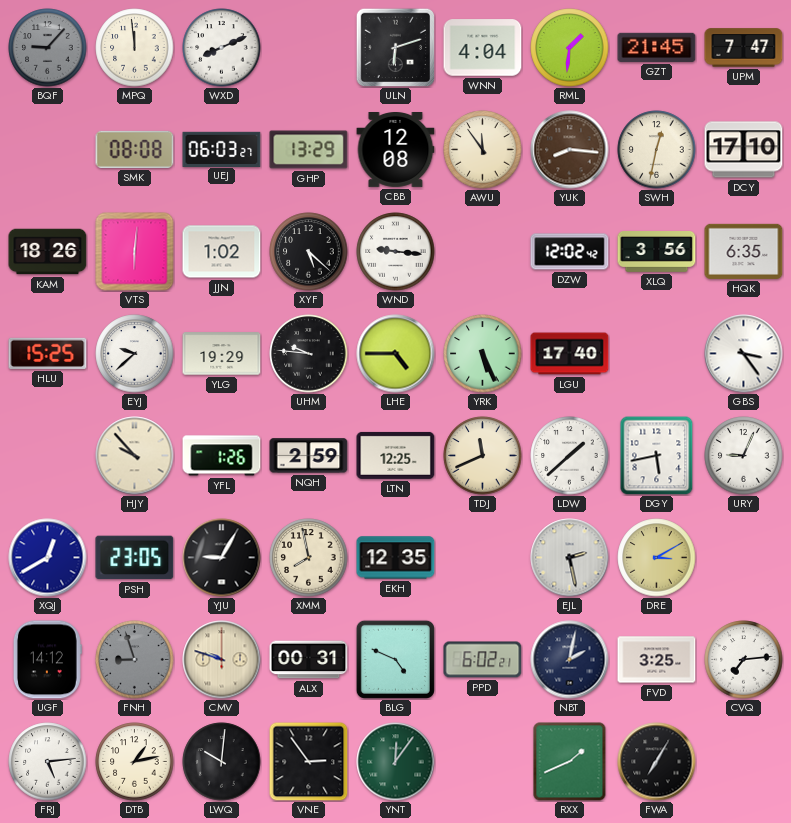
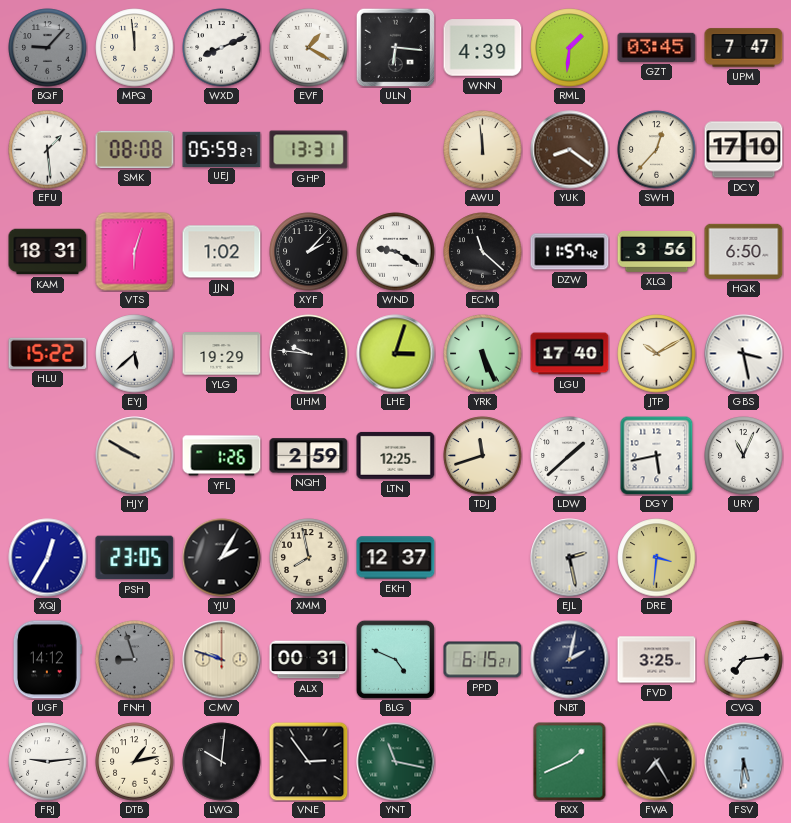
EVF: none -> 1:20 (309, 48)
ULN: 6:12 -> 6:16 (395, 47)
WNN: 4:04 -> 4:39 (483, 48)
GZT: 21:45 -> 03:45 (657, 47)
EFU: none -> 1:29 (48, 150)
UEJ: 06:03 -> 05:59 (222, 149)
GHP: 13:29 -> 13:31 (309, 150)
CBB: 12:08 -> none (396, 150)
AWU: 11:54 -> 11:59 (483, 150)
YUK: 8:16 -> 8:21 (570, 150)
SWH: 12:32 -> 12:37 (657, 150)
KAM: 18:26 -> 18:31 (48, 252)
VTS: 6:01 -> 6:03 (135, 252)
XYF: 5:22 -> 2:07 (309, 252)
WND: 9:16 -> 9:20 (396, 252)
ECM: none -> 11:22 (483, 252)
DZW: 12:02 -> 11:57 (570, 252)
HQK: 6:35 -> 6:50 (744, 251)
HLU: 15:25 -> 15:22 (48, 353)
EYJ: 9:38 -> 5:38 (135, 354)
LHE: 4:45 -> 3:03 (396, 354)
JTP: none -> 10:10 (657, 354)
GBS: 3:24 -> 3:28 (744, 354)
HJY: 9:53 -> 9:50 (135, 456)
TDJ: 11:41 -> 11:42 (483, 456)
URY: 9:04 -> 11:04 (744, 456)
XQJ: 12:40 -> 12:35 (48, 558)
YJU: 9:05 -> 2:05 (222, 558)
EKH: 12:35 -> 12:37 (396, 558)
DRE: 3:10 -> 3:31 (657, 558)
PPD: 6:02 -> 6:15 (483, 660)
FRJ: 5:14 -> 9:14 (48, 762)
YNT: 12:06 -> 11:17 (396, 762)
FWA: 7:05 -> 7:25 (657, 762)
FSV: none -> 5:31 (744, 762)
